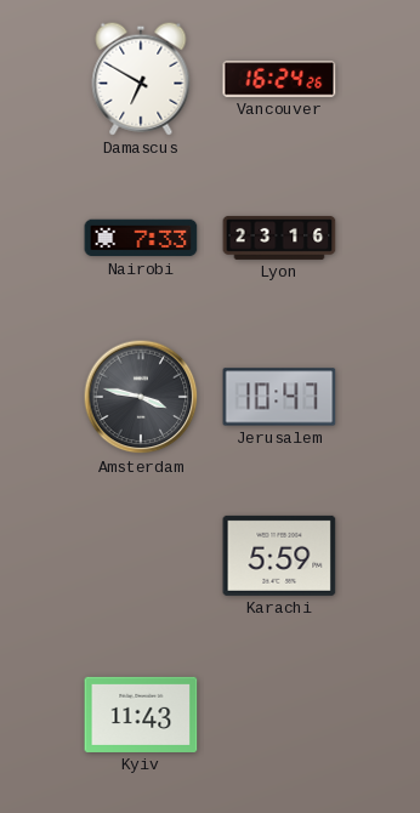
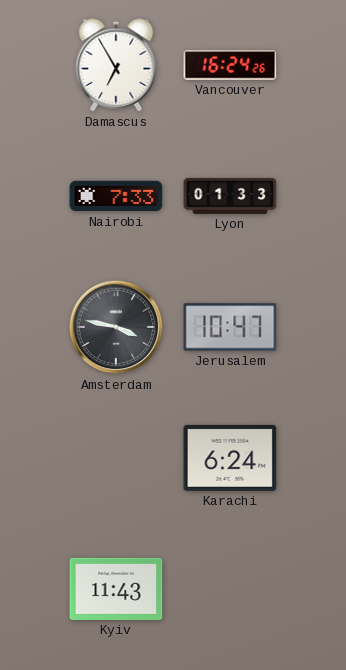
Damascus: 6:50 -> 6:55 (116, 65)
Lyon: 23:16 -> 01:33 (230, 196)
Karachi: 5:59 -> 6:24 (230, 458)
